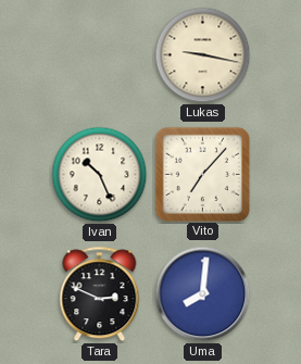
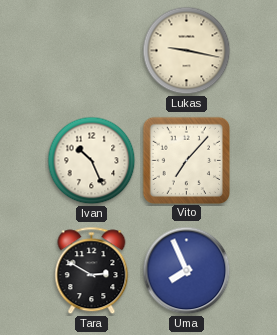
Tara: 2:49 -> 2:50 (92, 271)
Uma: 8:01 -> 7:56 (187, 271)
